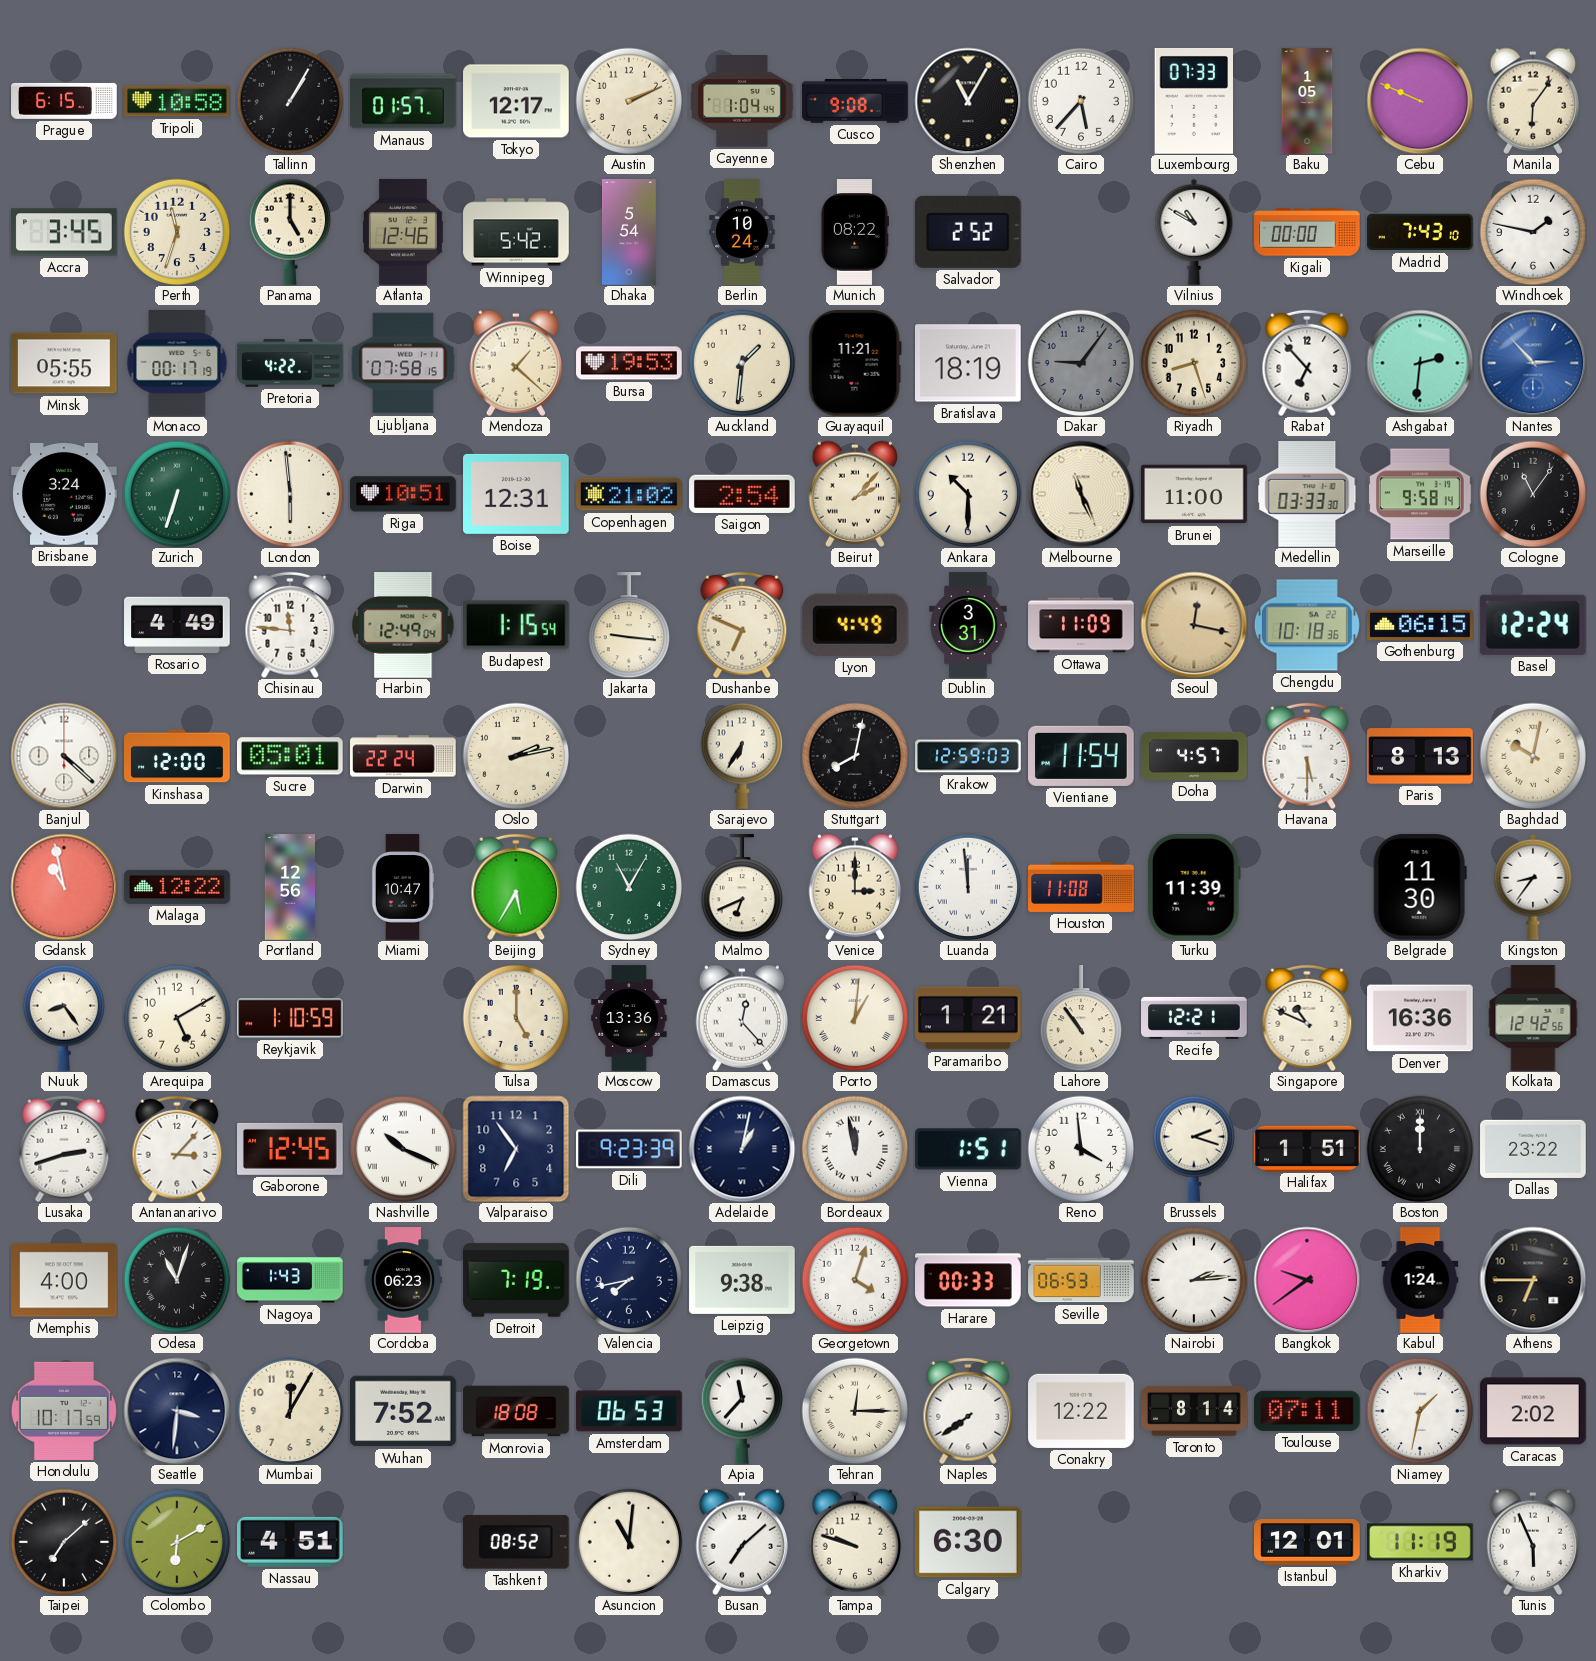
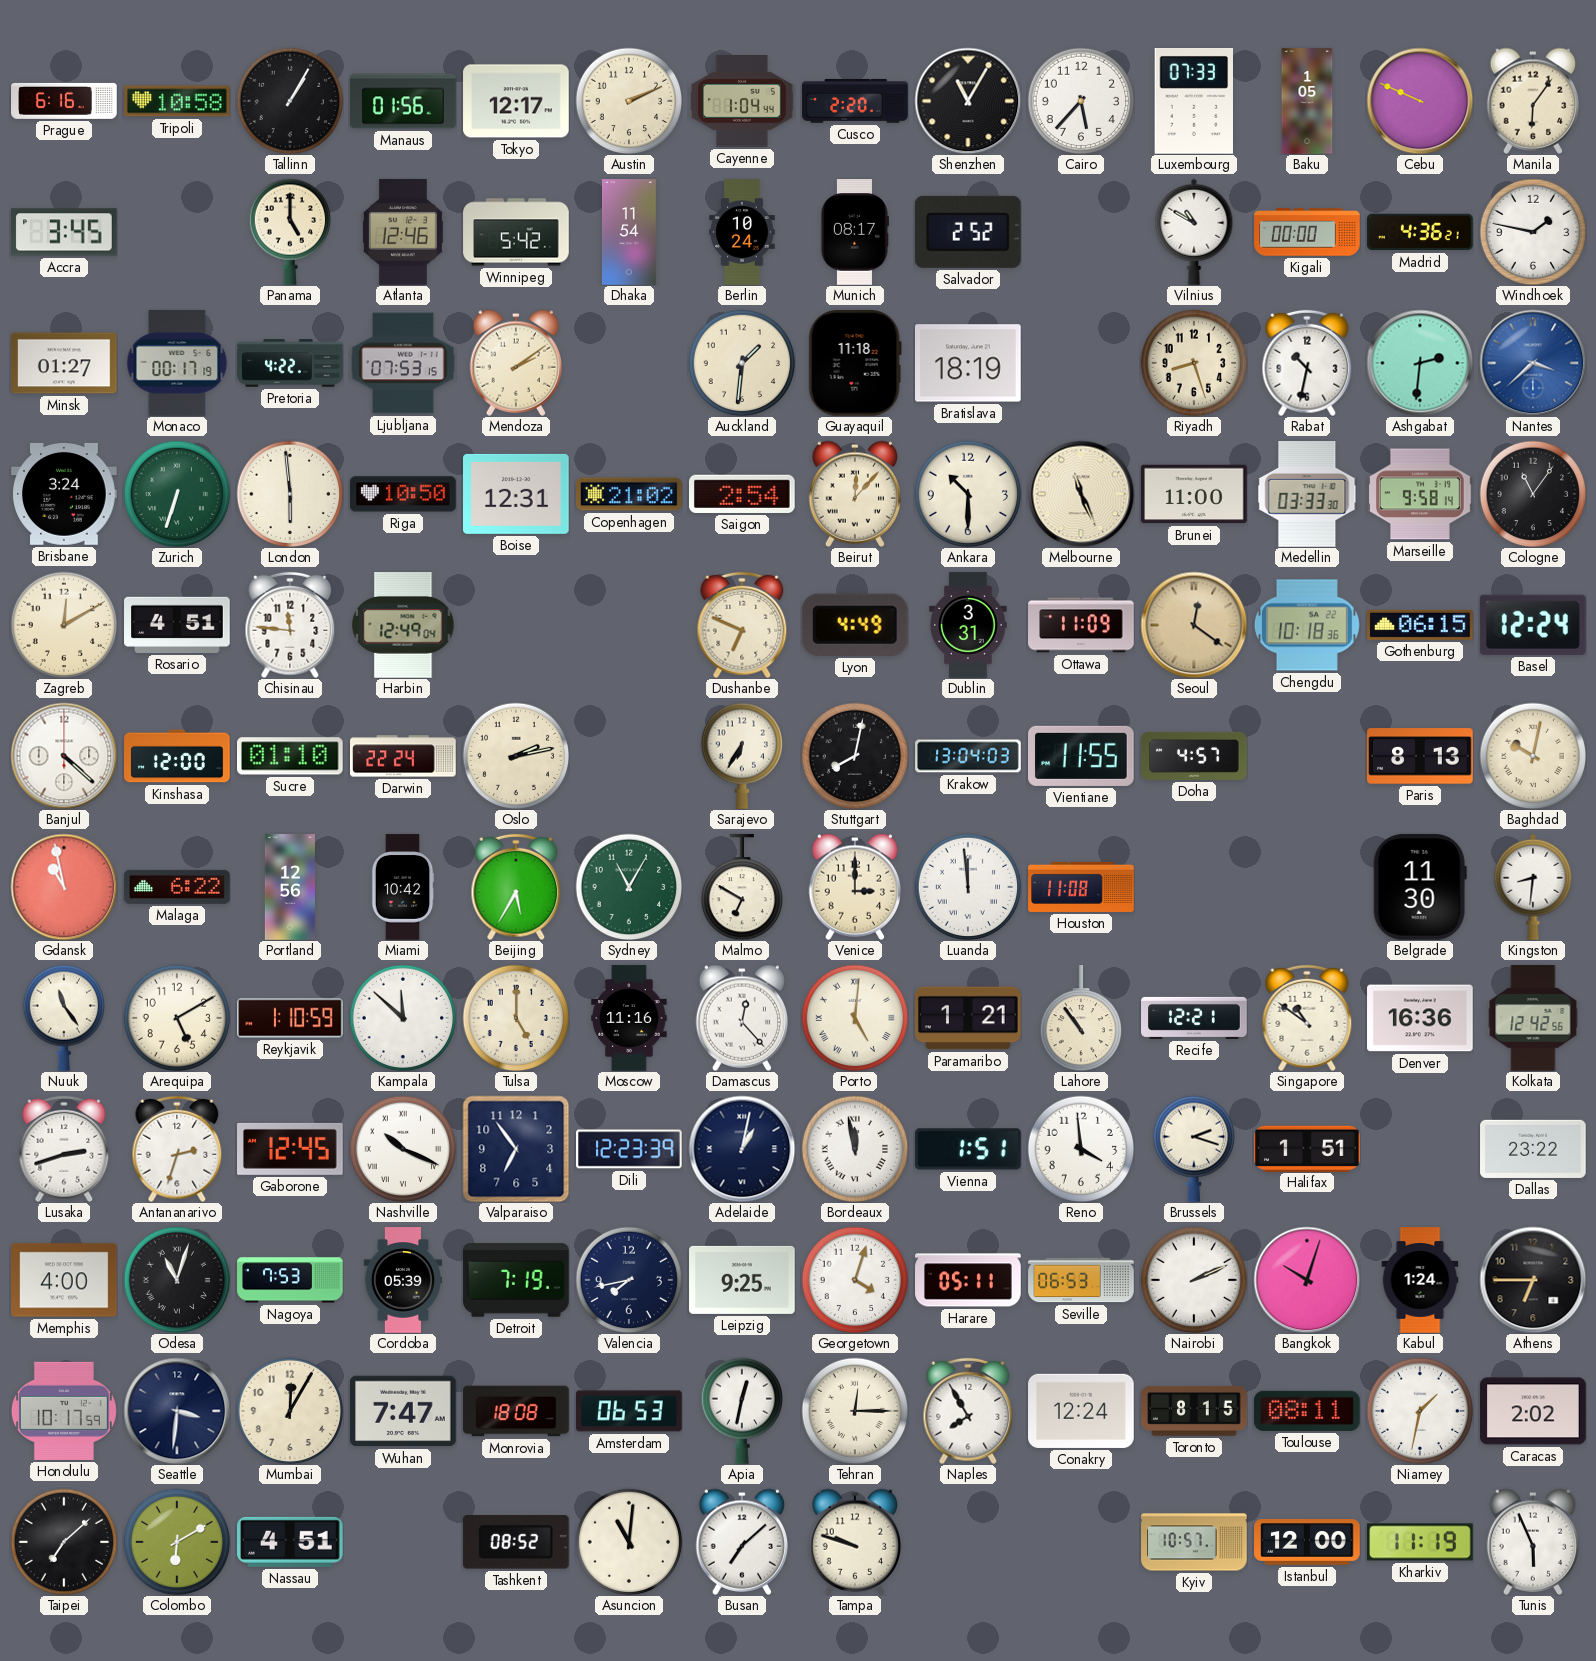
Prague: 6:15 -> 6:16 (64, 101)
Manaus: 01:57 -> 01:56 (403, 101)
Cusco: 9:08 -> 2:20 (855, 101)
Perth: 11:33 -> none (177, 232)
Dhaka: 5:54 -> 11:54 (630, 232)
Munich: 08:22 -> 08:17 (854, 232)
Madrid: 7:43 -> 4:36 (1420, 232)
Minsk: 05:55 -> 01:27 (64, 363)
Ljubljana: 07:58 -> 07:53 (403, 363)
Mendoza: 1:22 -> 2:09 (516, 363)
Bursa: 19:53 -> none (629, 363)
Guayaquil: 11:21 -> 11:18 (855, 364)
Dakar: 9:06 -> none (1081, 363)
Rabat: 6:53 -> 10:32 (1307, 363)
Nantes: 2:53 -> 3:38 (1533, 363)
Riga: 10:51 -> 10:50 (403, 494)
Beirut: 2:07 -> 12:07 (855, 494)
Zagreb: none -> 12:10 (64, 625)
Rosario: 4:49 -> 4:51 (177, 625)
Budapest: 1:15 -> none (517, 625)
Jakarta: 9:16 -> none (628, 625)
Seoul: 12:17 -> 12:21 (1194, 625)
Sucre: 05:01 -> 01:10 (291, 756)
Krakow: 12:59 -> 13:04 (968, 756)
Vientiane: 11:54 -> 11:55 (1082, 756)
Havana: 5:30 -> none (1307, 756)
Malaga: 12:22 -> 6:22 (177, 887)
Miami: 10:47 -> 10:42 (403, 887)
Malmo: 6:41 -> 6:50 (741, 887)
Turku: 11:39 -> none (1194, 888)
Kingston: 8:36 -> 8:31 (1533, 887)
Nuuk: 8:24 -> 11:24 (63, 1018)
Kampala: none -> 11:52 (403, 1018)
Moscow: 13:36 -> 11:16 (629, 1018)
Porto: 1:01 -> 5:01 (855, 1018)
Singapore: 10:49 -> 10:51 (1307, 1018)
Antananarivo: 3:07 -> 2:33 (177, 1149)
Dili: 9:23 -> 12:23 (629, 1149)
Boston: 12:00 -> none (1420, 1149)
Nagoya: 1:43 -> 7:53 (290, 1280)
Cordoba: 06:23 -> 05:39 (402, 1280)
Leipzig: 9:38 -> 9:25 (742, 1280)
Harare: 00:33 -> 05:11 (968, 1280)
Nairobi: 2:14 -> 2:11 (1194, 1280)
Bangkok: 9:39 -> 10:03 (1307, 1280)
Wuhan: 7:52 -> 7:47 (403, 1411)
Apia: 11:37 -> 12:32 (741, 1411)
Naples: 7:39 -> 7:55 (968, 1411)
Conakry: 12:22 -> 12:24 (1081, 1411)
Toronto: 8:14 -> 8:15 (1194, 1411)
Toulouse: 07:11 -> 08:11 (1308, 1411)
Calgary: 6:30 -> none (969, 1542)
Kyiv: none -> 10:57 (1194, 1542)
Istanbul: 12:01 -> 12:00 (1307, 1542)
